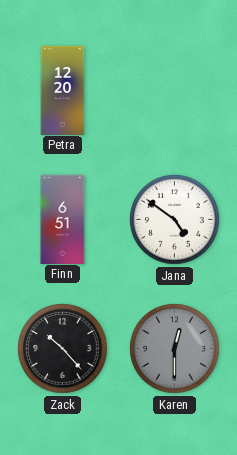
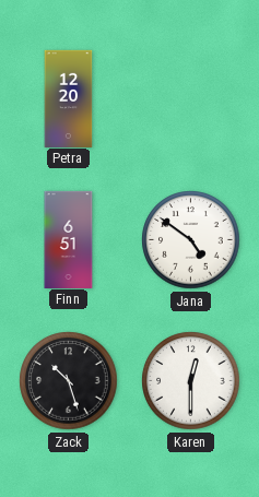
Zack: 10:23 -> 10:27 (69, 381)
Karen dial: grey -> white (191, 381)
